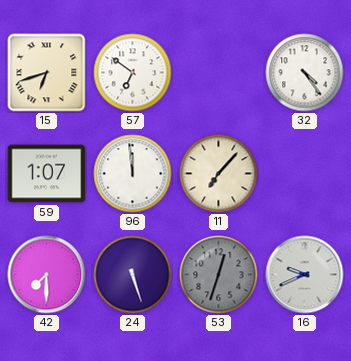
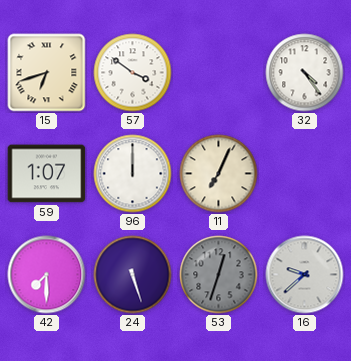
57: 6:51 -> 3:51 (133, 73)
96: 11:59 -> 12:00 (133, 174)
11: 7:07 -> 7:04 (219, 174)
16: 9:41 -> 9:38 (305, 275)
